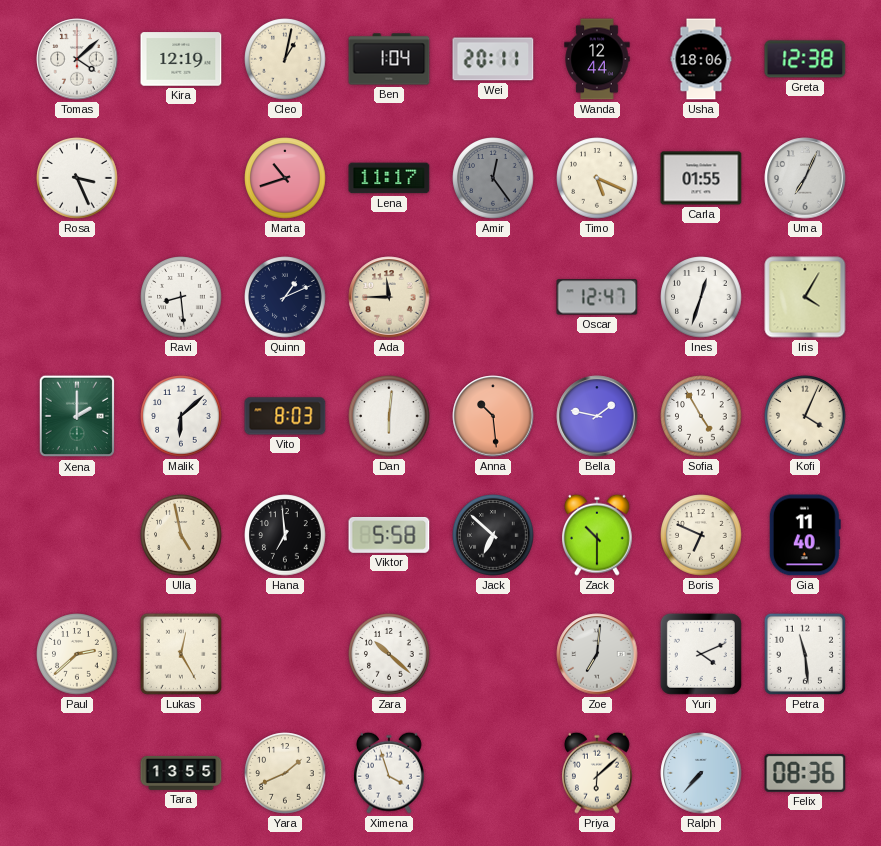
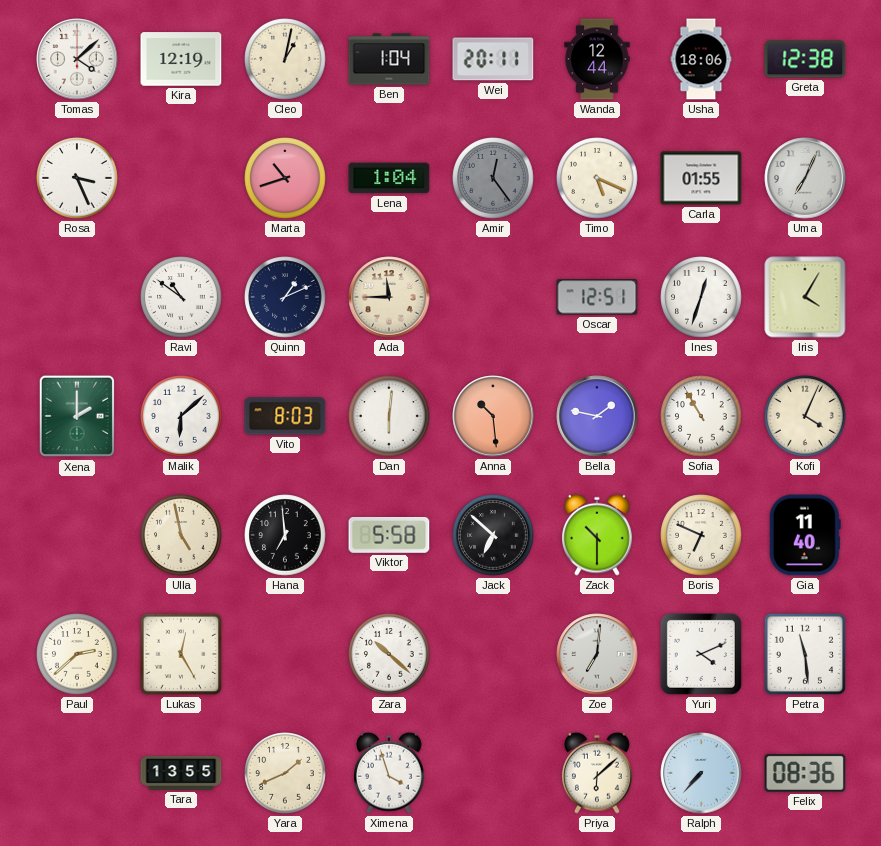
Lena: 11:17 -> 1:04 (389, 178)
Ravi: 8:29 -> 10:51 (181, 297)
Oscar: 12:47 -> 12:51 (597, 297)
Sofia: 4:55 -> 10:55 (701, 416)
